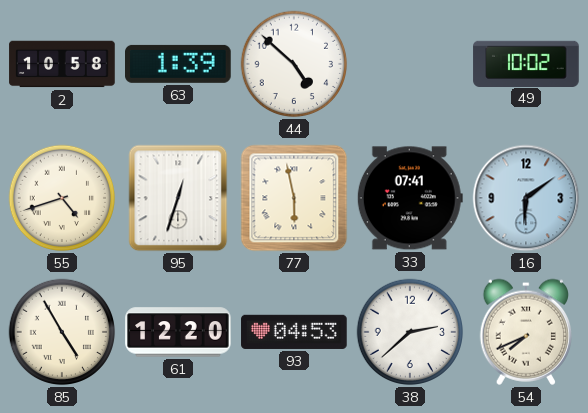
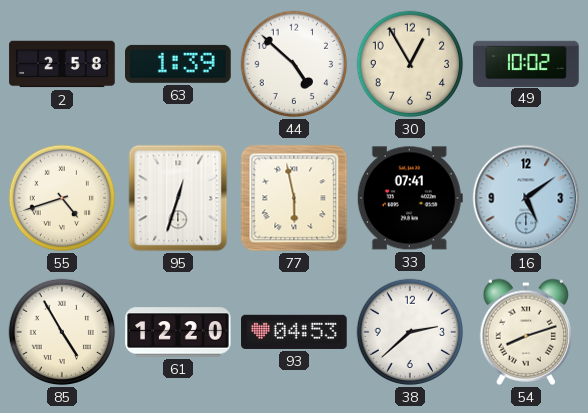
2: 10:58 -> 2:58 (62, 64)
30: none -> 12:55 (410, 64)
16: 6:09 -> 5:09 (526, 198)
54: 7:41 -> 8:12 (525, 332)
